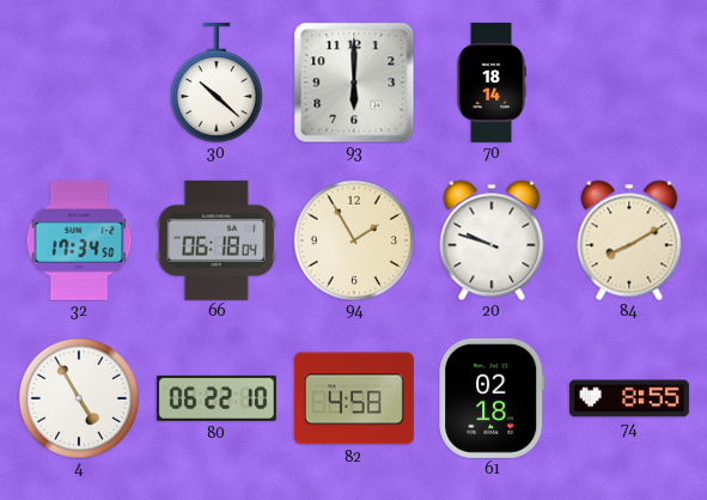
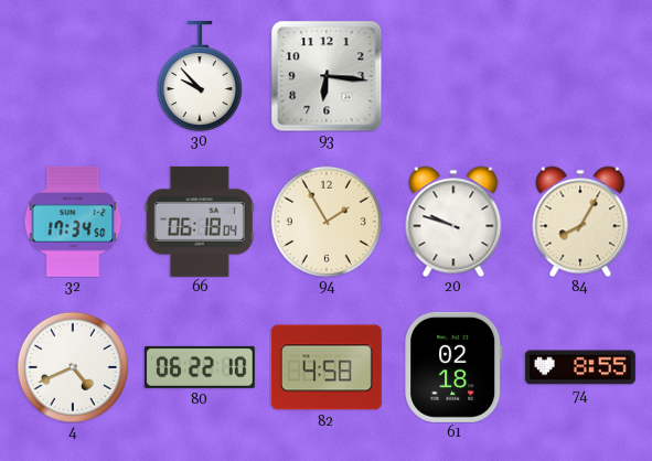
30: 10:22 -> 9:53 (200, 76)
93: 6:00 -> 6:16 (327, 76)
70: 18:14 -> none (492, 83)
84: 8:10 -> 8:05 (580, 222)
4: 4:55 -> 4:41 (73, 367)
